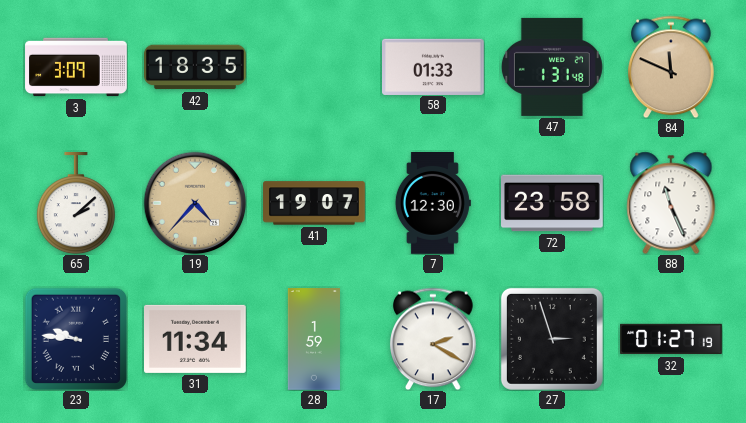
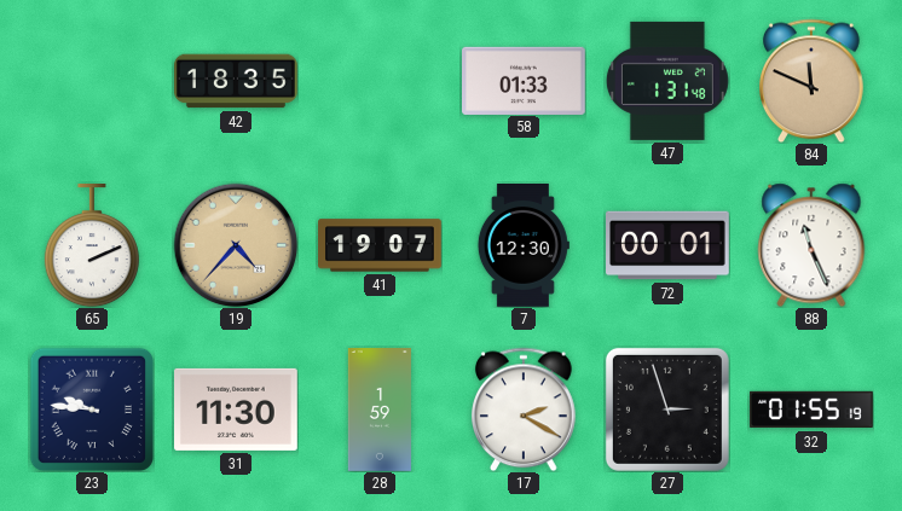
3: 3:09 -> none (76, 67)
65: 2:08 -> 2:11 (92, 246)
72: 23:58 -> 00:01 (669, 245)
31: 11:34 -> 11:30 (237, 410)
32: 01:27 -> 01:55 (811, 410)
